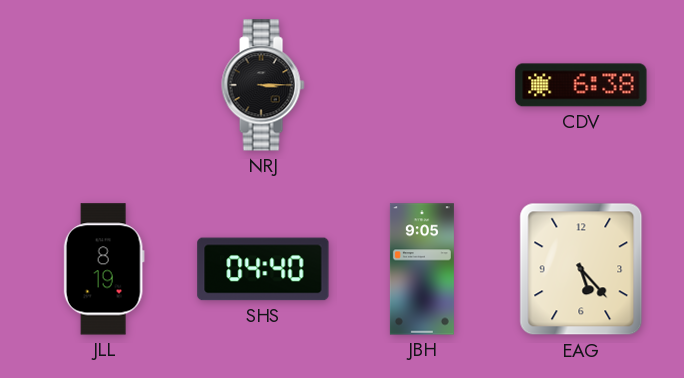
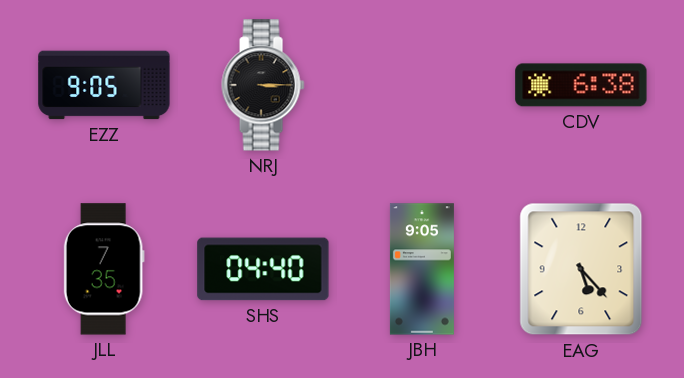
EZZ: none -> 9:05 (104, 85)
JLL: 8:19 -> 7:35 (104, 269)
